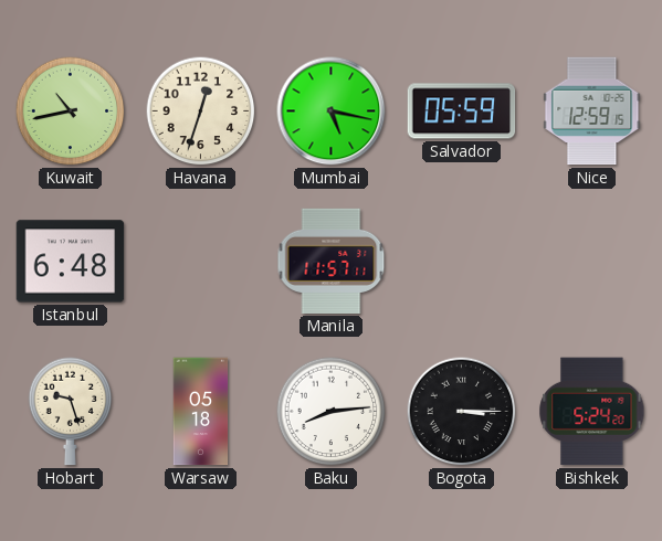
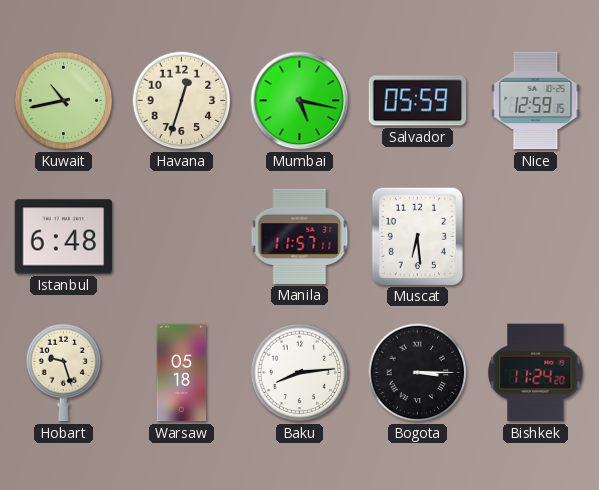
Muscat: none -> 6:29 (417, 236)
Bishkek: 5:24 -> 11:24 (536, 373)
